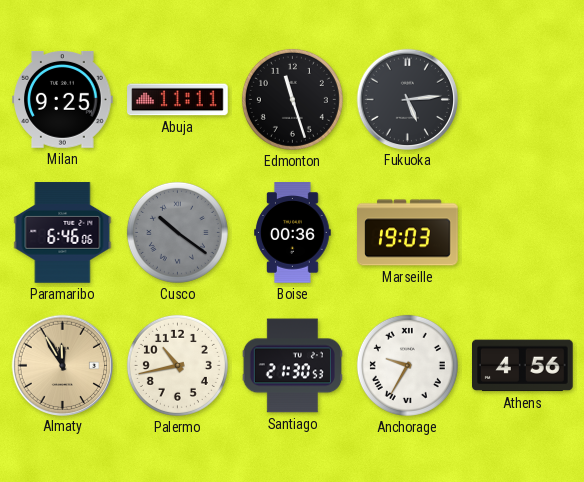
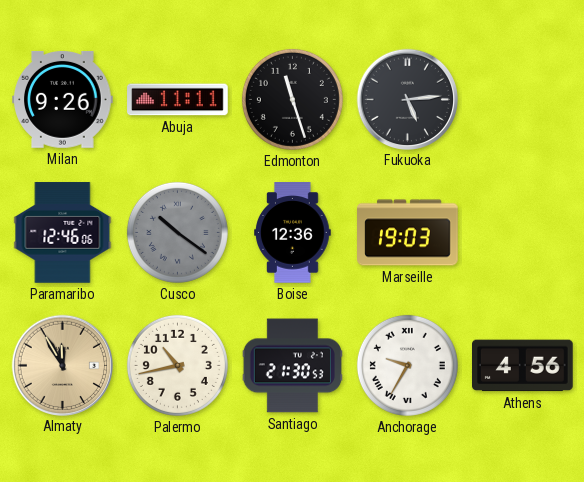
Milan: 9:25 -> 9:26 (63, 99)
Paramaribo: 6:46 -> 12:46 (63, 233)
Boise: 00:36 -> 12:36 (293, 233)
